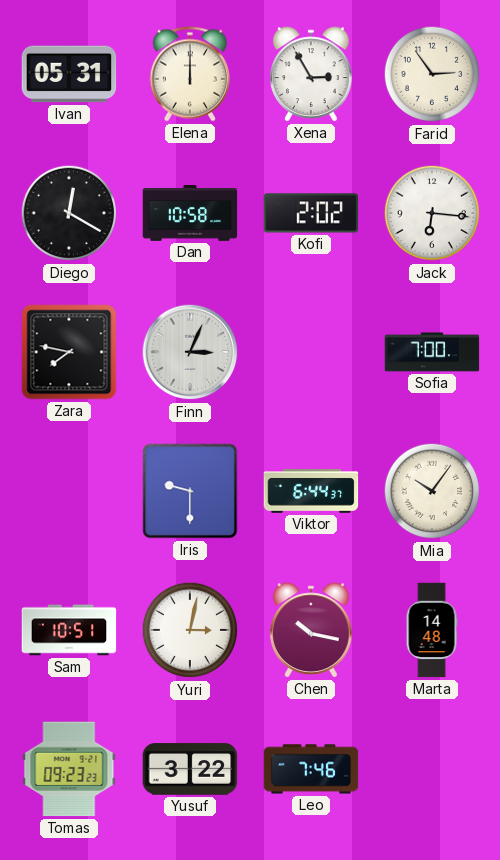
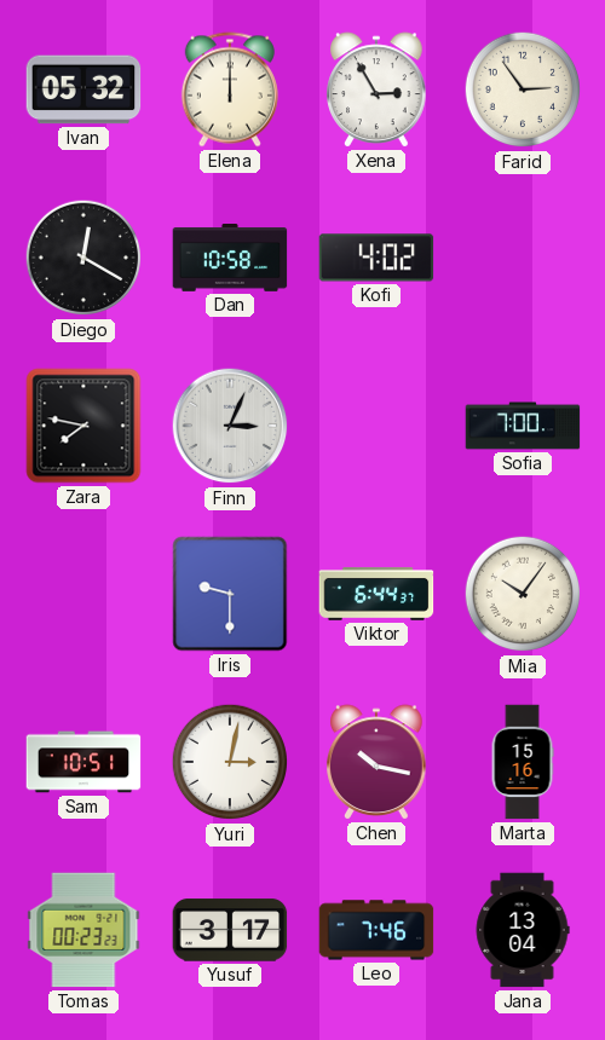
Ivan: 05:31 -> 05:32 (83, 89)
Kofi: 2:02 -> 4:02 (376, 258)
Jack: 6:16 -> none (432, 213)
Marta: 14:48 -> 15:16 (523, 762)
Tomas: 09:23 -> 00:23 (83, 930)
Yusuf: 3:22 -> 3:17 (230, 930)
Jana: none -> 13:04 (523, 930)
